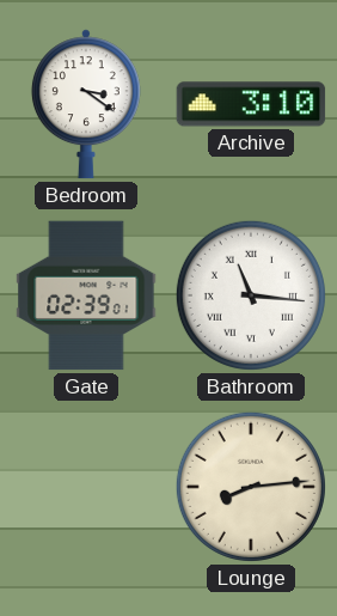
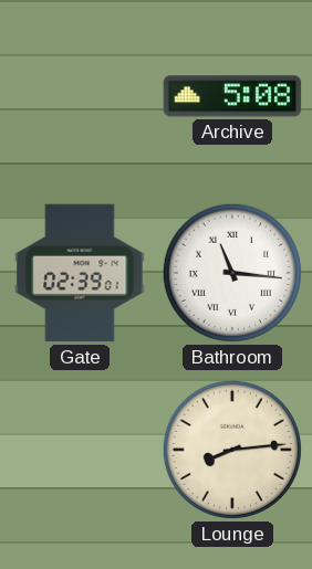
Bedroom: 3:21 -> none (86, 104)
Archive: 3:10 -> 5:08 (232, 96)
